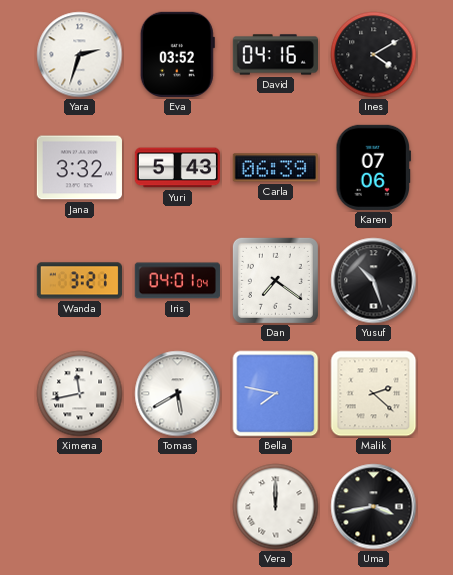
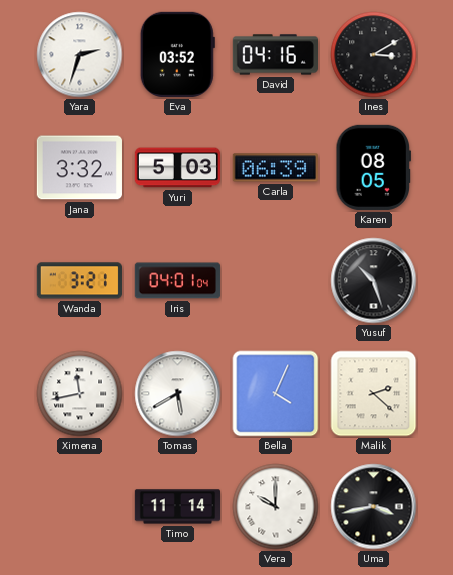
Ines: 4:10 -> 3:10 (374, 55)
Yuri: 5:43 -> 5:03 (177, 168)
Karen: 07:06 -> 08:05 (374, 167)
Dan: 7:21 -> none (275, 280)
Bella: 7:47 -> 4:04 (276, 394)
Timo: none -> 11:14 (177, 507)
Vera: 12:00 -> 10:00 (276, 507)
